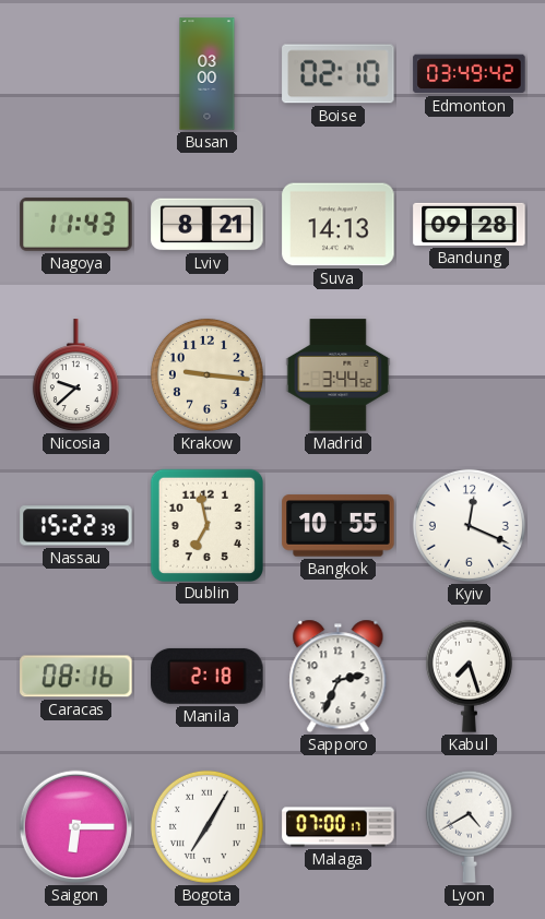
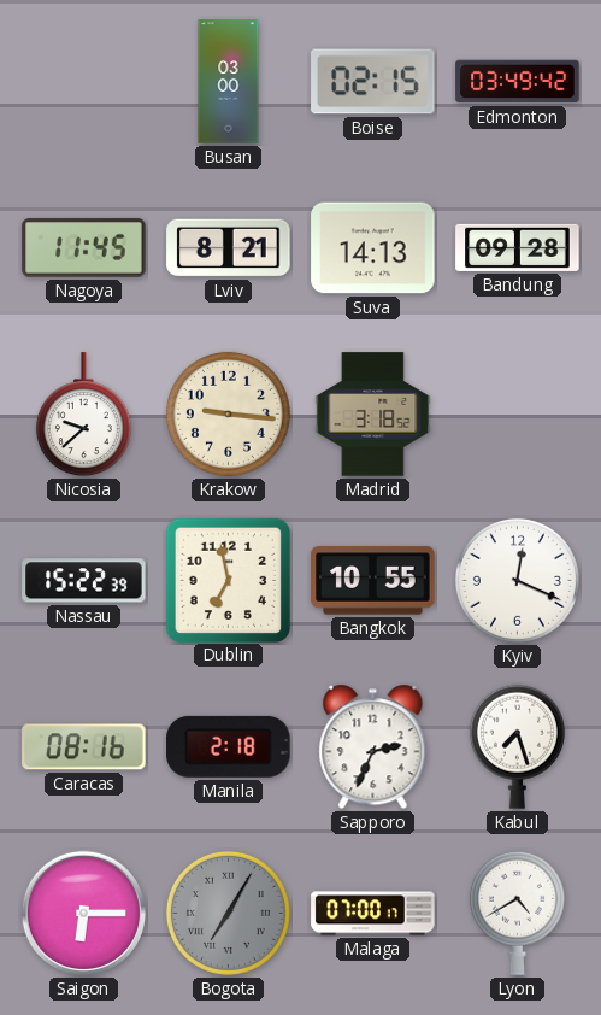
Boise: 02:10 -> 02:15 (373, 82)
Nagoya: 11:43 -> 11:45 (84, 248)
Madrid: 3:44 -> 3:18 (373, 415)
Bogota dial: white -> grey (228, 913)
